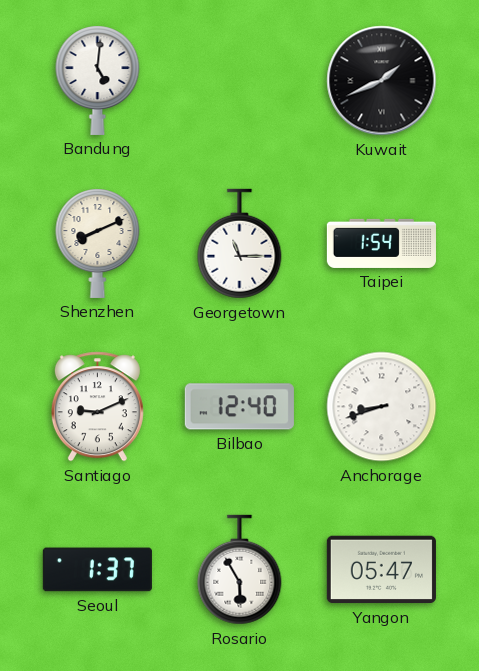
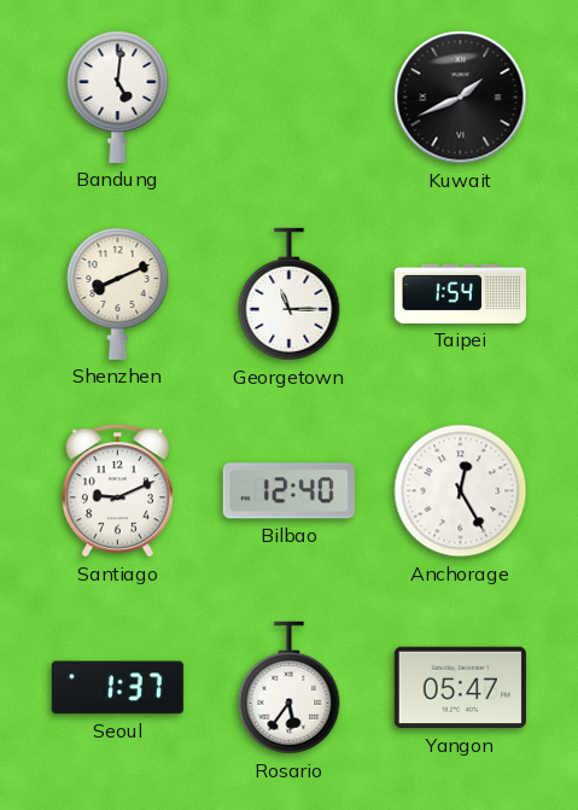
Anchorage: 8:42 -> 12:25 (461, 491)
Rosario: 5:55 -> 5:36 (290, 688)
